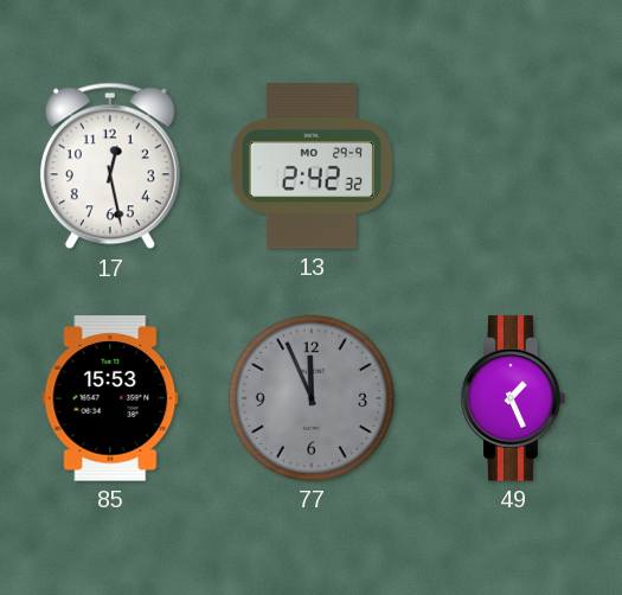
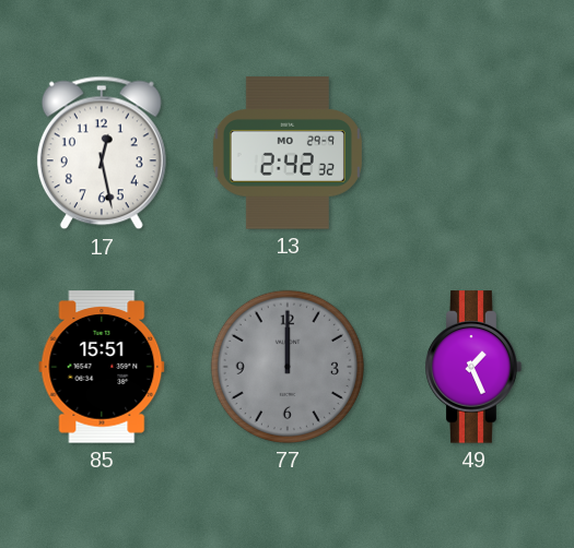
85: 15:53 -> 15:51 (102, 367)
77: 11:56 -> 12:00 (288, 367)
